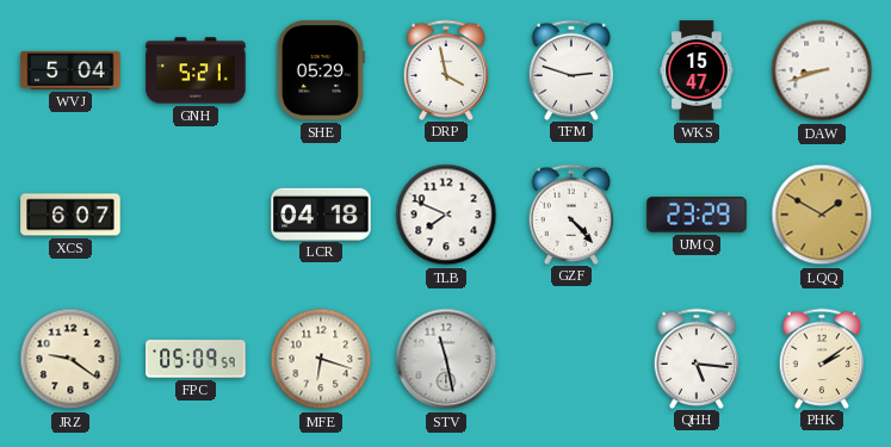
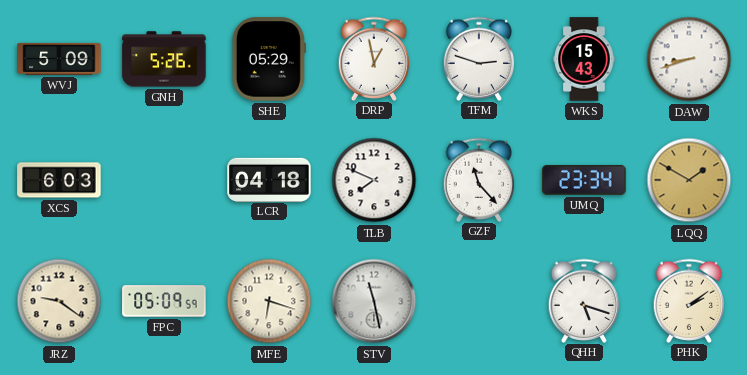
WVJ: 5:04 -> 5:09 (59, 59)
GNH: 5:21 -> 5:26 (164, 59)
DRP: 3:58 -> 12:58 (374, 58)
WKS: 15:47 -> 15:43 (584, 59)
XCS: 6:07 -> 6:03 (59, 180)
GZF: 4:23 -> 11:23 (479, 179)
UMQ: 23:29 -> 23:34 (584, 180)
QHH: 5:16 -> 5:18 (584, 300)
